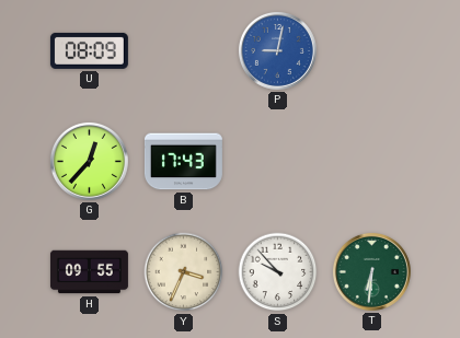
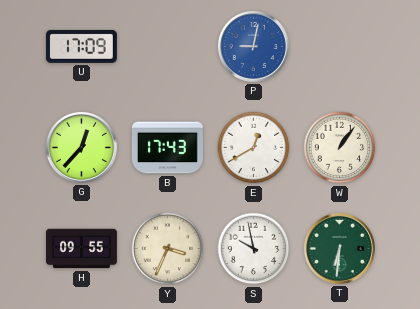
U: 08:09 -> 17:09 (81, 46)
E: none -> 12:40 (254, 148)
W: none -> 1:06 (340, 148)
S: 9:53 -> 9:58 (254, 249)
